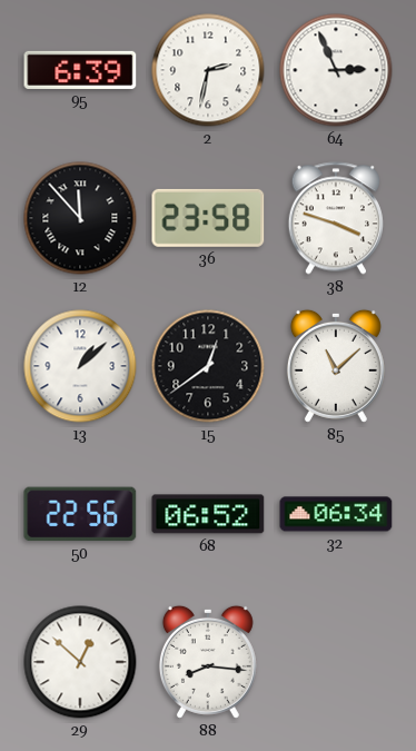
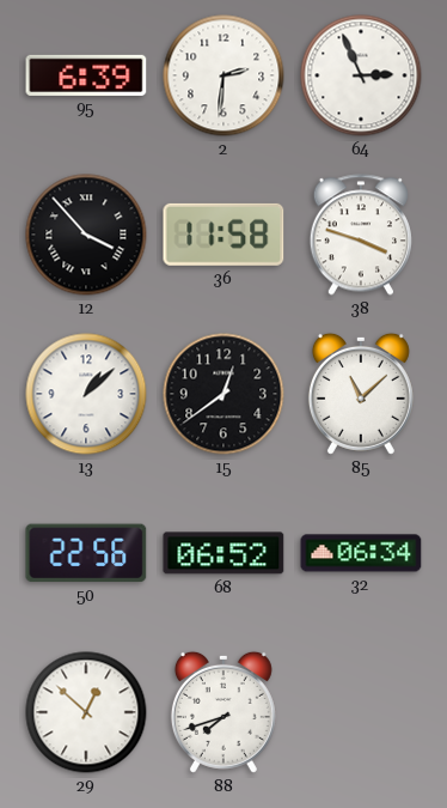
2: 2:32 -> 2:31 (223, 75)
12: 11:53 -> 3:53 (86, 235)
36: 23:58 -> 11:58 (223, 235)
88: 8:16 -> 7:42 (223, 712)
